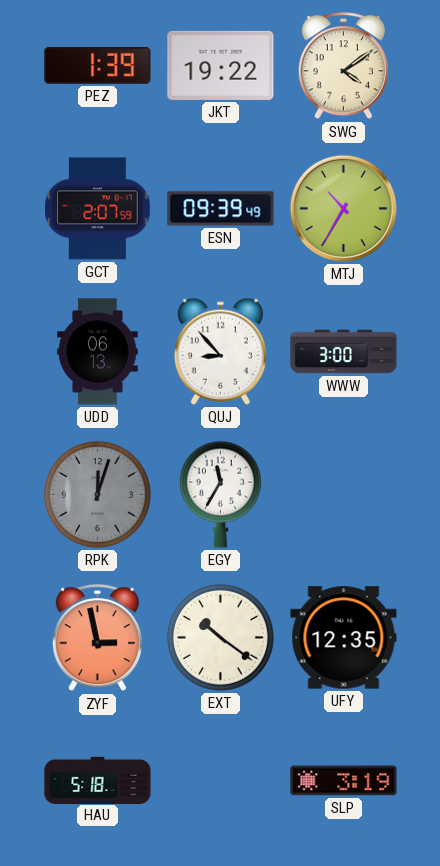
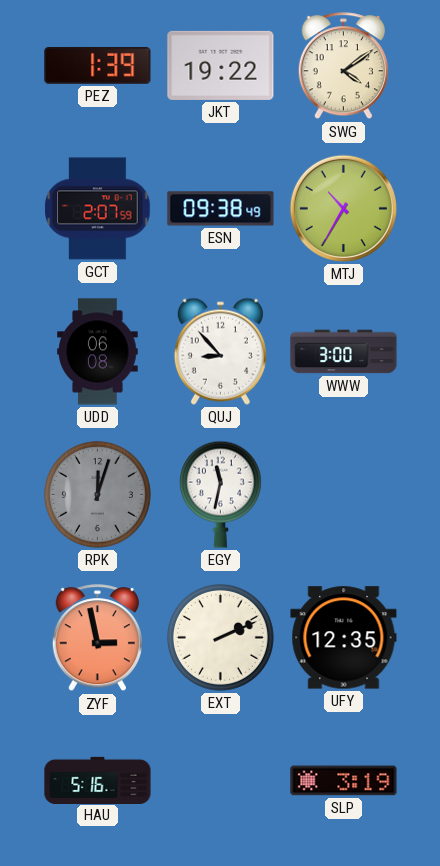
ESN: 09:39 -> 09:38 (221, 209)
UDD: 06:13 -> 06:08 (98, 352)
EGY: 11:35 -> 11:32 (220, 494)
EXT: 10:21 -> 2:11 (220, 637)
HAU: 5:18 -> 5:16 (98, 780)
